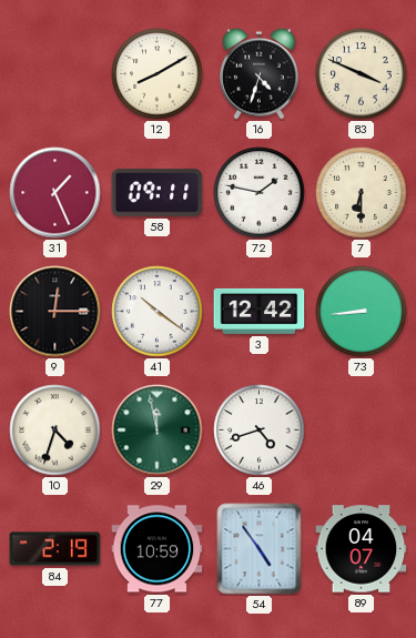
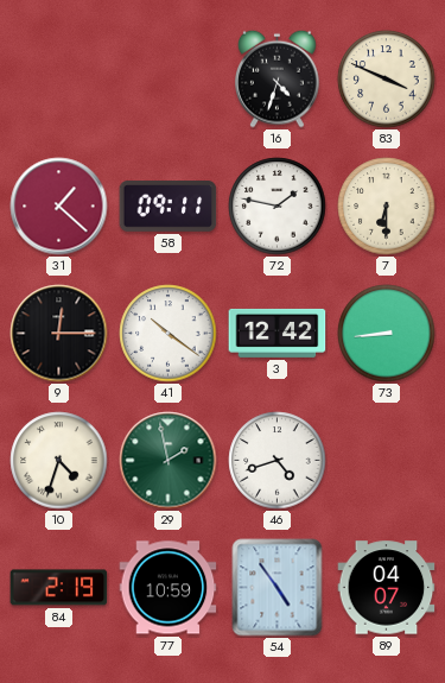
12: 8:10 -> none (158, 74)
31: 1:26 -> 1:22 (59, 207)
29: 11:58 -> 1:58 (169, 461)
